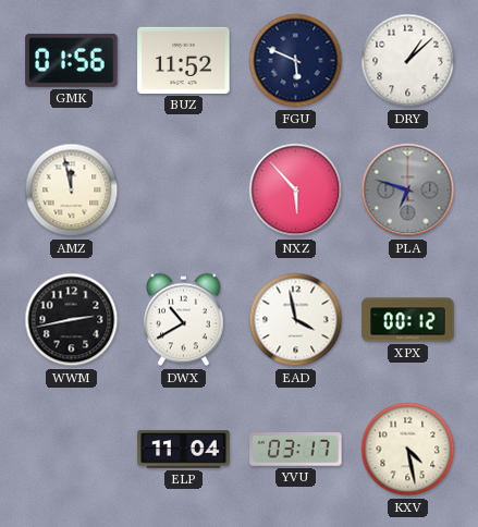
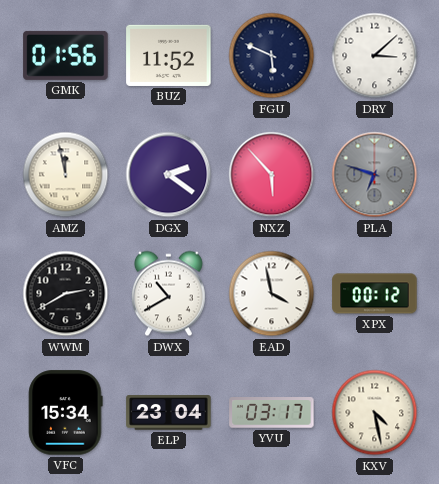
DRY: 1:08 -> 3:08 (375, 56)
DGX: none -> 2:21 (169, 175)
WWM: 2:43 -> 2:40 (66, 294)
VFC: none -> 15:34 (66, 413)
ELP: 11:04 -> 23:04 (169, 413)
